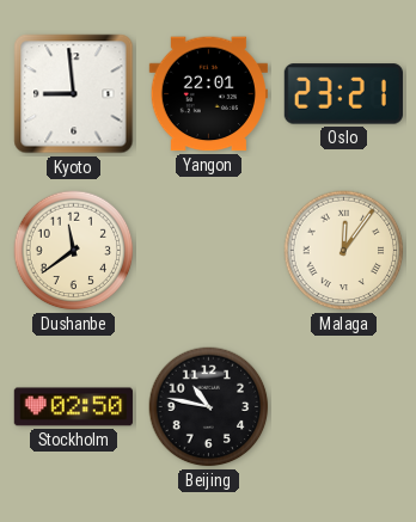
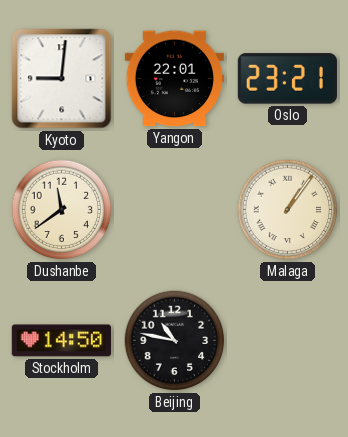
Kyoto: 8:59 -> 9:01 (62, 79)
Malaga: 12:06 -> 1:06 (288, 210)
Stockholm: 02:50 -> 14:50 (61, 341)
